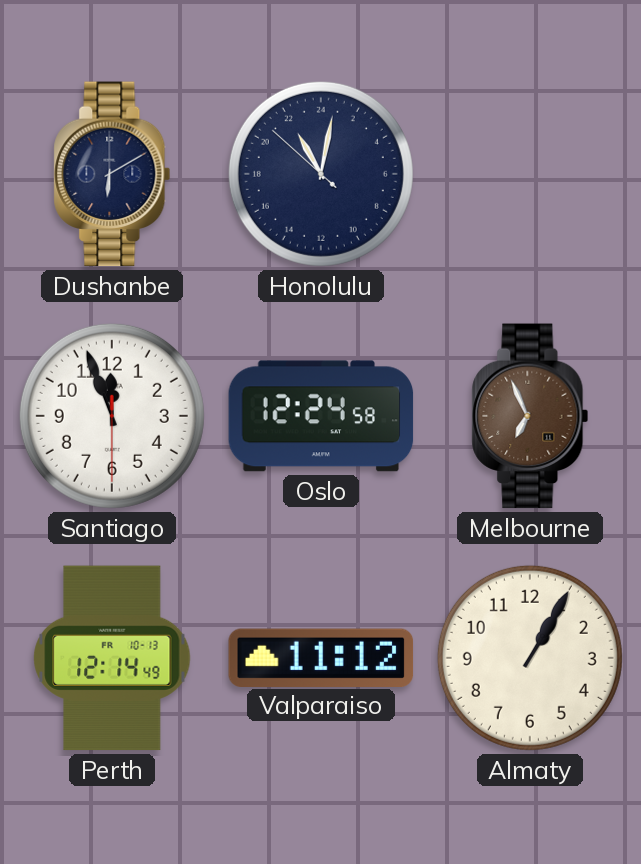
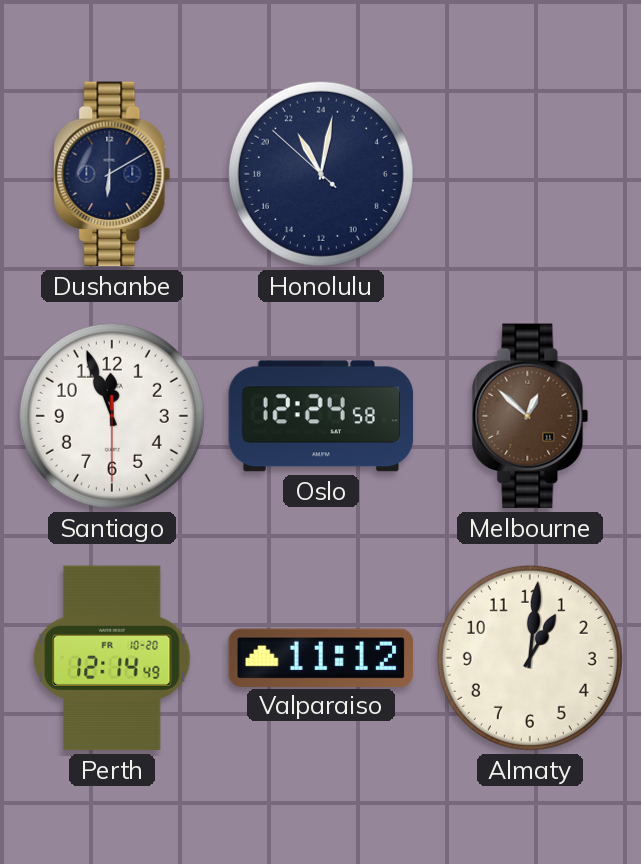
Melbourne: 6:56 -> 12:52 (530, 416)
Perth date: FR 10-13 -> FR 10-20 (112, 658)
Almaty: 1:05 -> 1:01 (530, 658)
